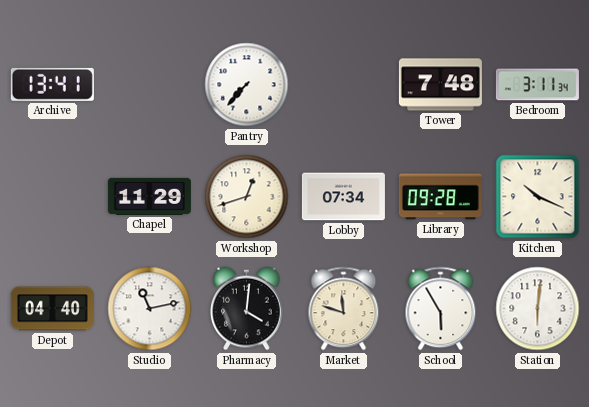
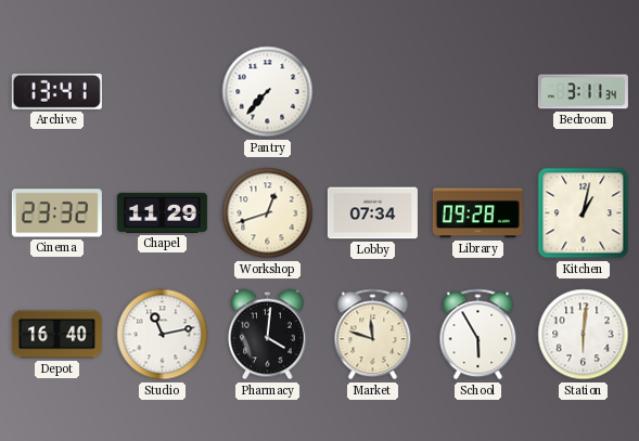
Tower: 7:48 -> none (440, 85)
Cinema: none -> 23:32 (56, 213)
Kitchen: 10:19 -> 1:02 (584, 213)
Depot: 04:40 -> 16:40 (56, 335)
